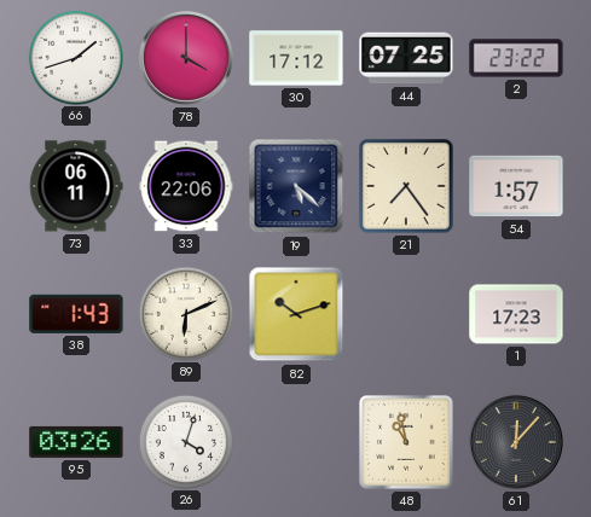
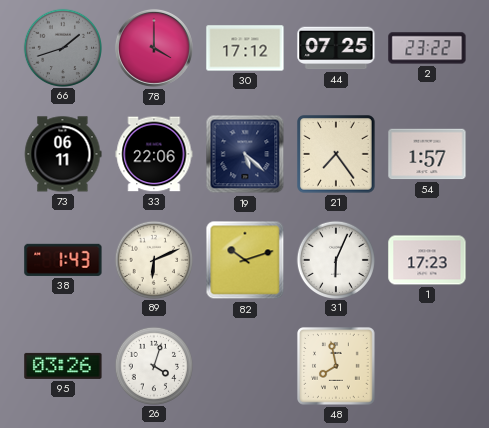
66 dial: white -> grey (62, 47)
31: none -> 6:04 (335, 259)
48: 10:58 -> 7:58 (336, 366)
61: 12:07 -> none (516, 442)
